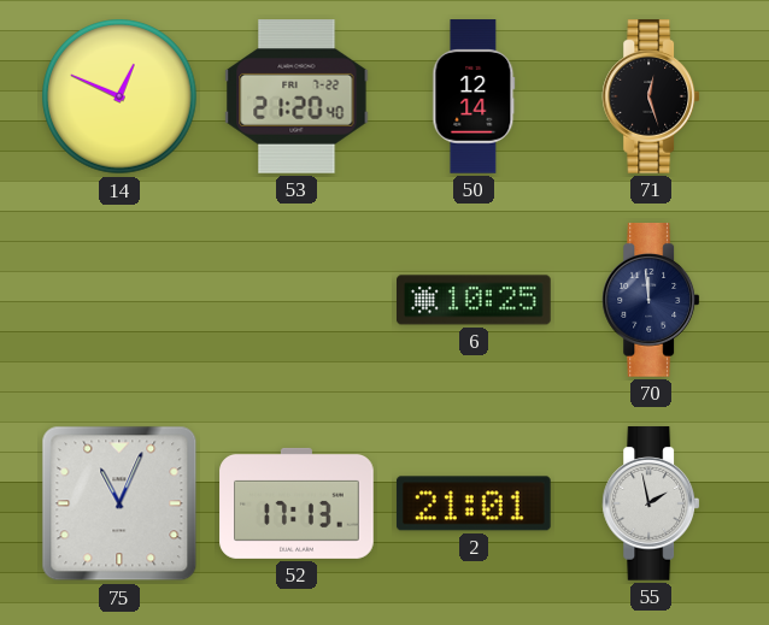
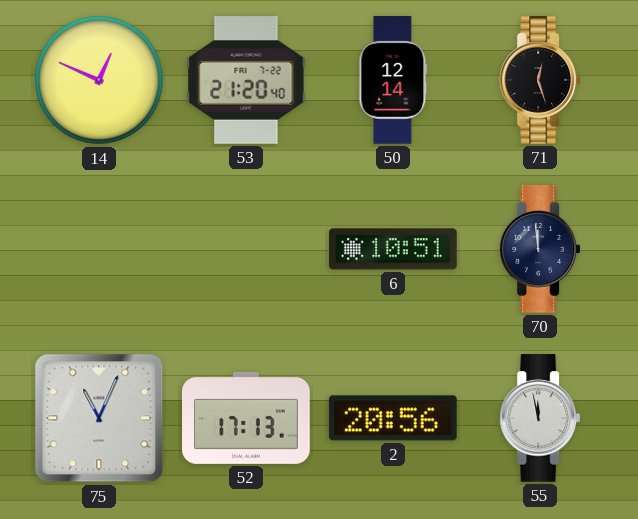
6: 10:25 -> 10:51 (394, 249)
2: 21:01 -> 20:56 (393, 418)
55: 1:58 -> 11:58 (540, 418)
